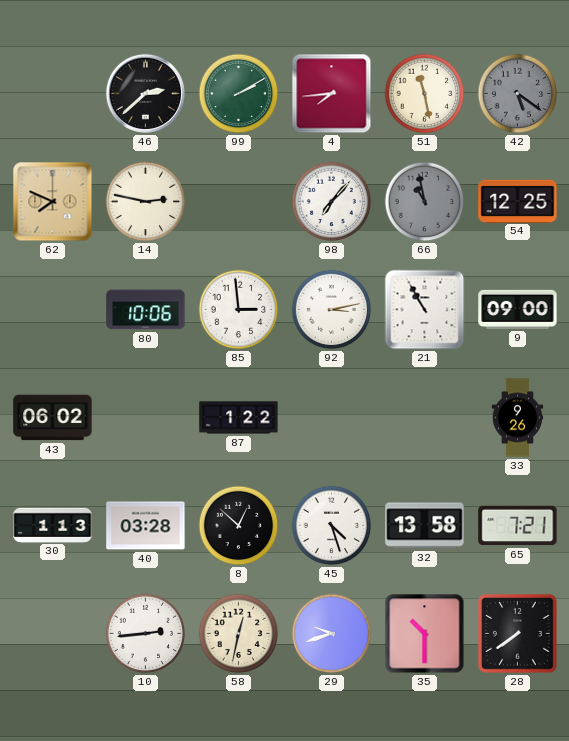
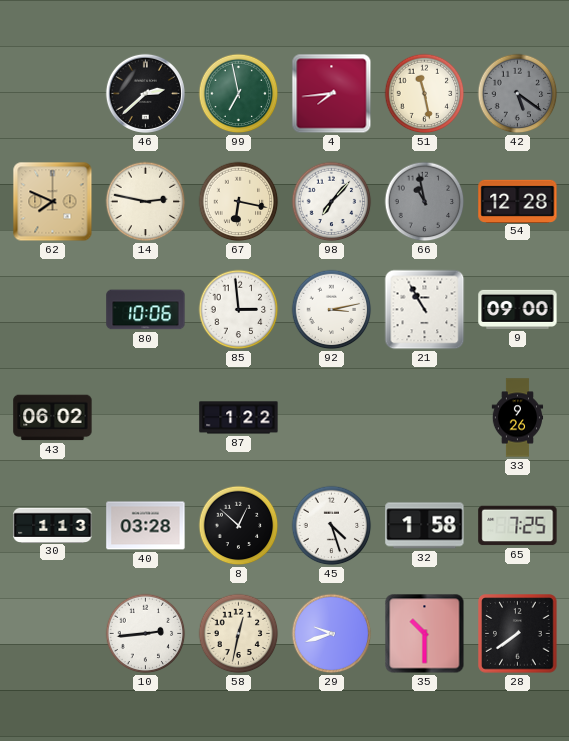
99: 2:10 -> 6:58 (239, 94)
67: none -> 6:17 (239, 202)
54: 12:25 -> 12:28 (518, 201)
32: 13:58 -> 1:58 (425, 526)
65: 7:21 -> 7:25 (518, 526)
